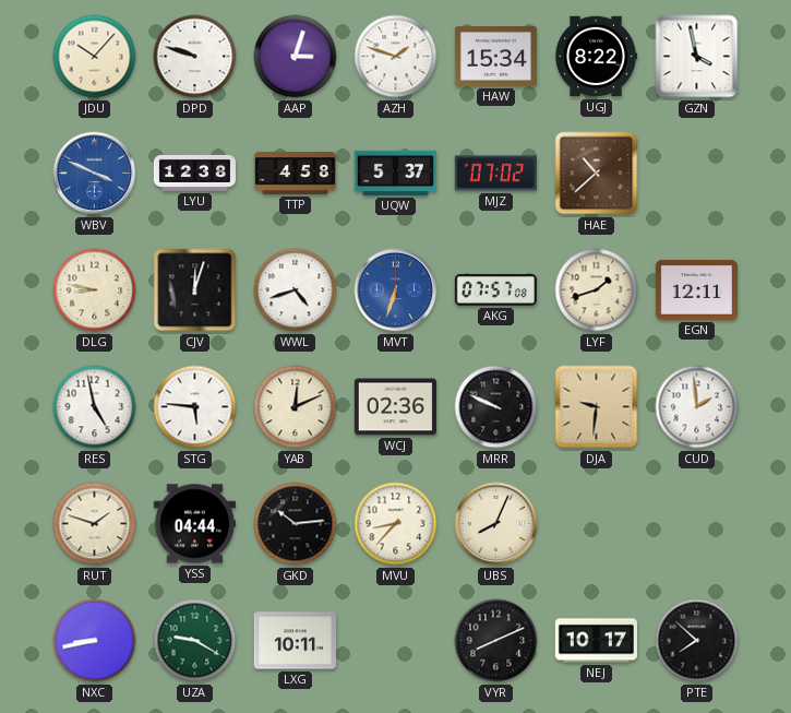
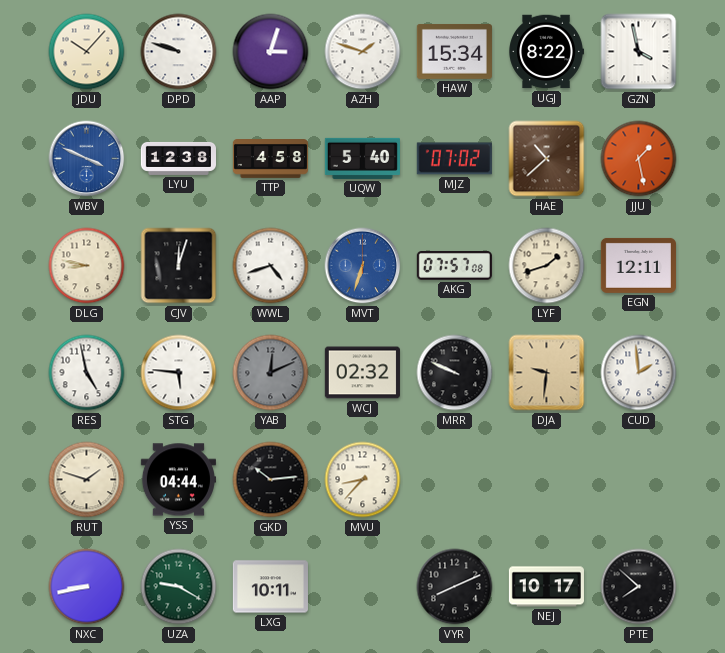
UQW: 5:37 -> 5:40 (362, 158)
JJU: none -> 1:28 (639, 159)
YAB dial: cream -> grey (271, 373)
WCJ: 02:36 -> 02:32 (362, 373)
UBS: 8:04 -> none (496, 524)
